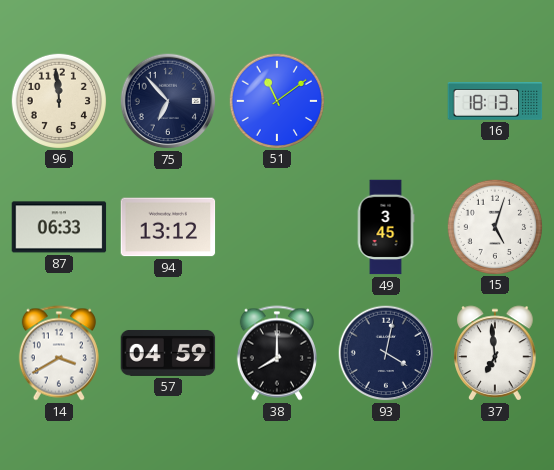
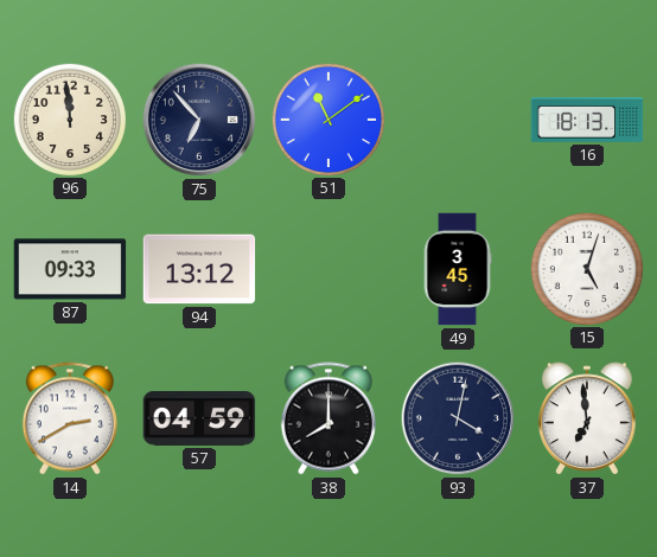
87: 06:33 -> 09:33 (70, 269)
14: 3:40 -> 2:40 (70, 418)
